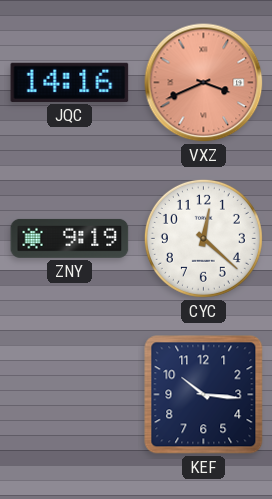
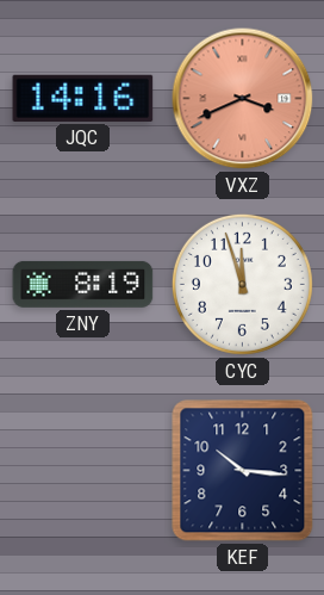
ZNY: 9:19 -> 8:19 (83, 284)
CYC: 12:22 -> 11:57 (242, 284)
